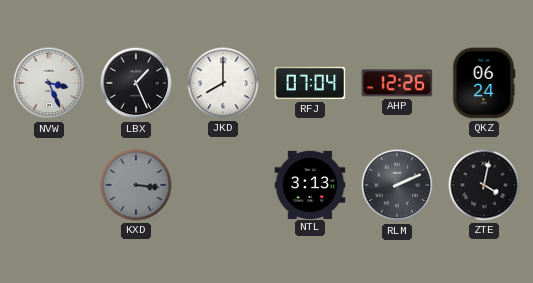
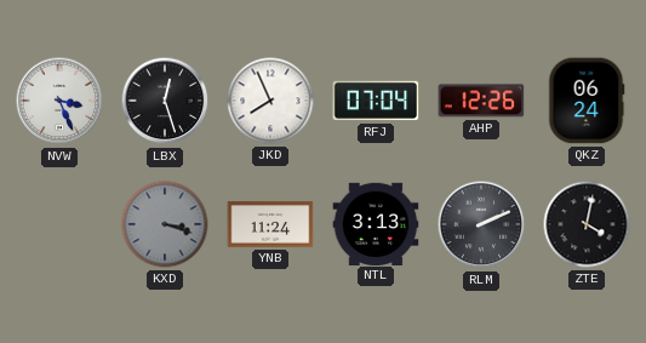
LBX: 1:26 -> 12:27 (165, 101)
JKD: 8:00 -> 7:56 (270, 101)
KXD: 3:16 -> 3:18 (165, 224)
YNB: none -> 11:24 (270, 224)
